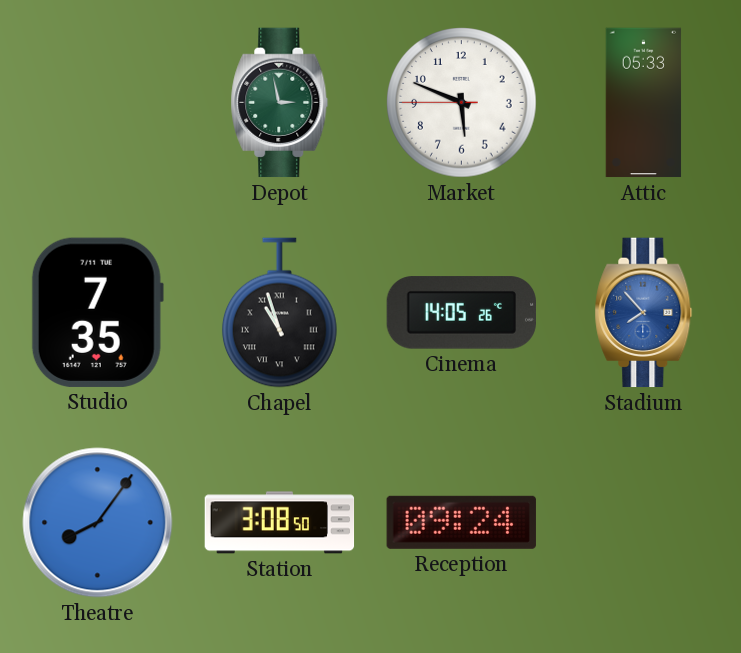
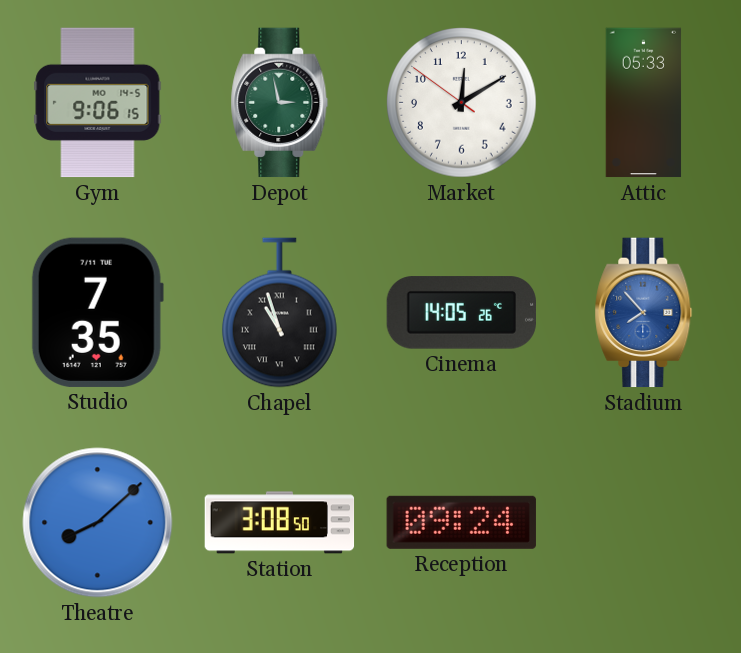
Gym: none -> 9:06 (98, 103)
Market: 5:48 -> 12:09 (462, 103)
Theatre: 8:06 -> 8:08 (98, 523)
